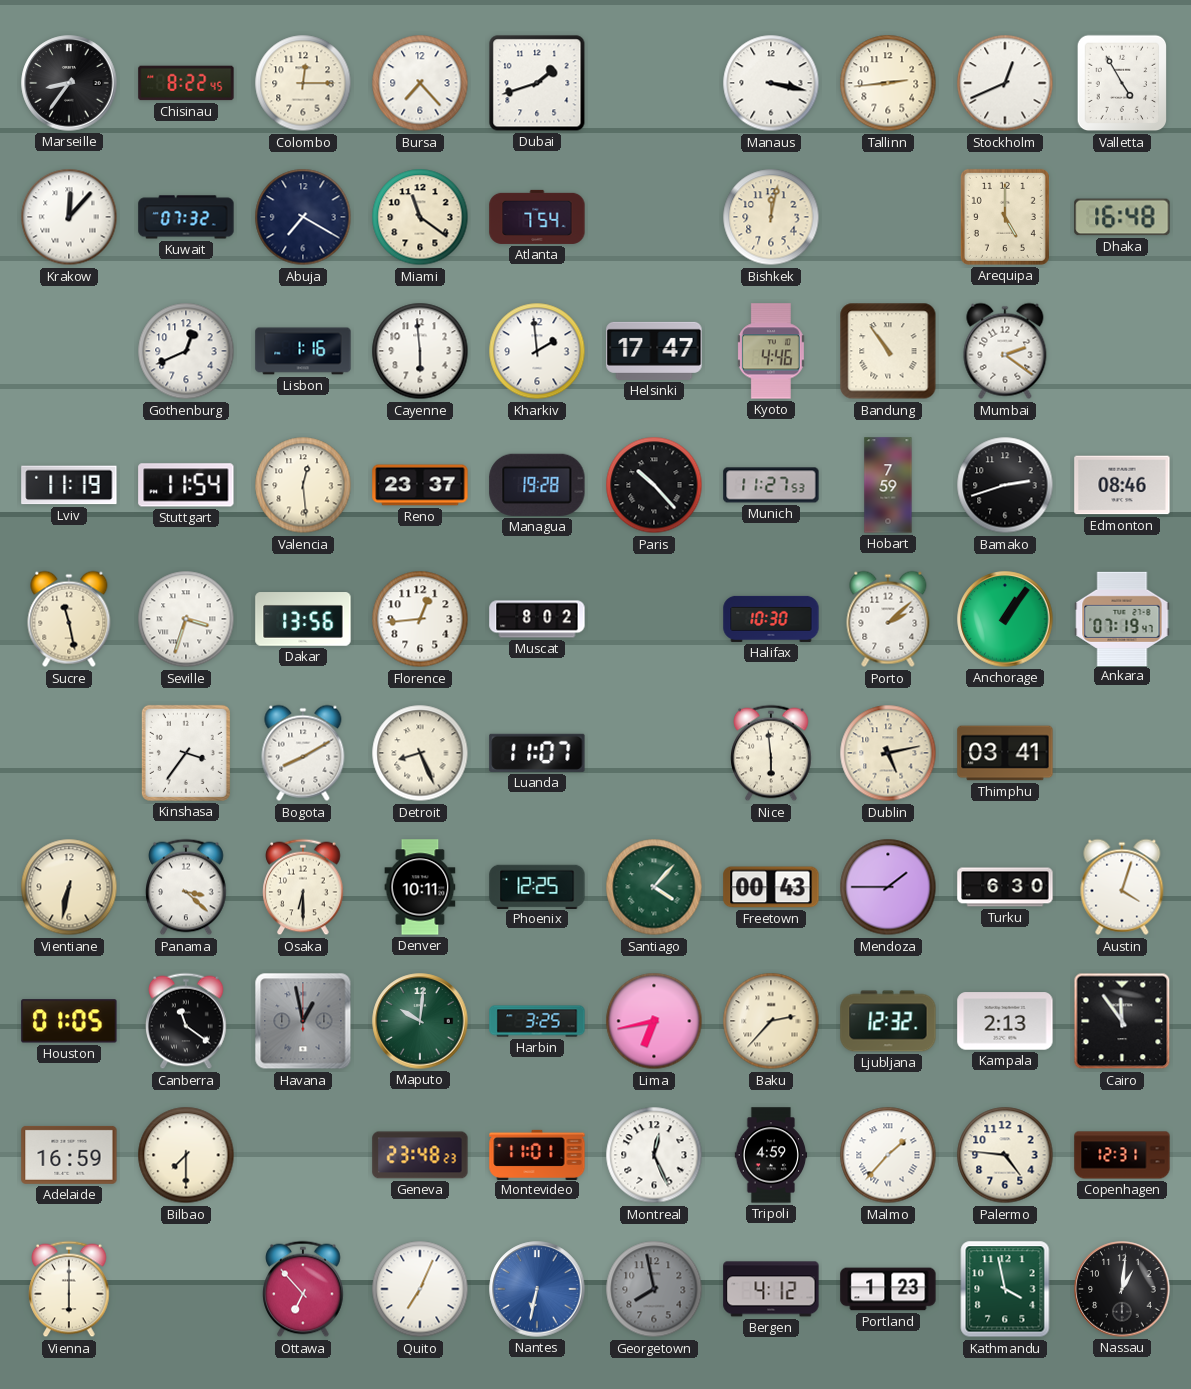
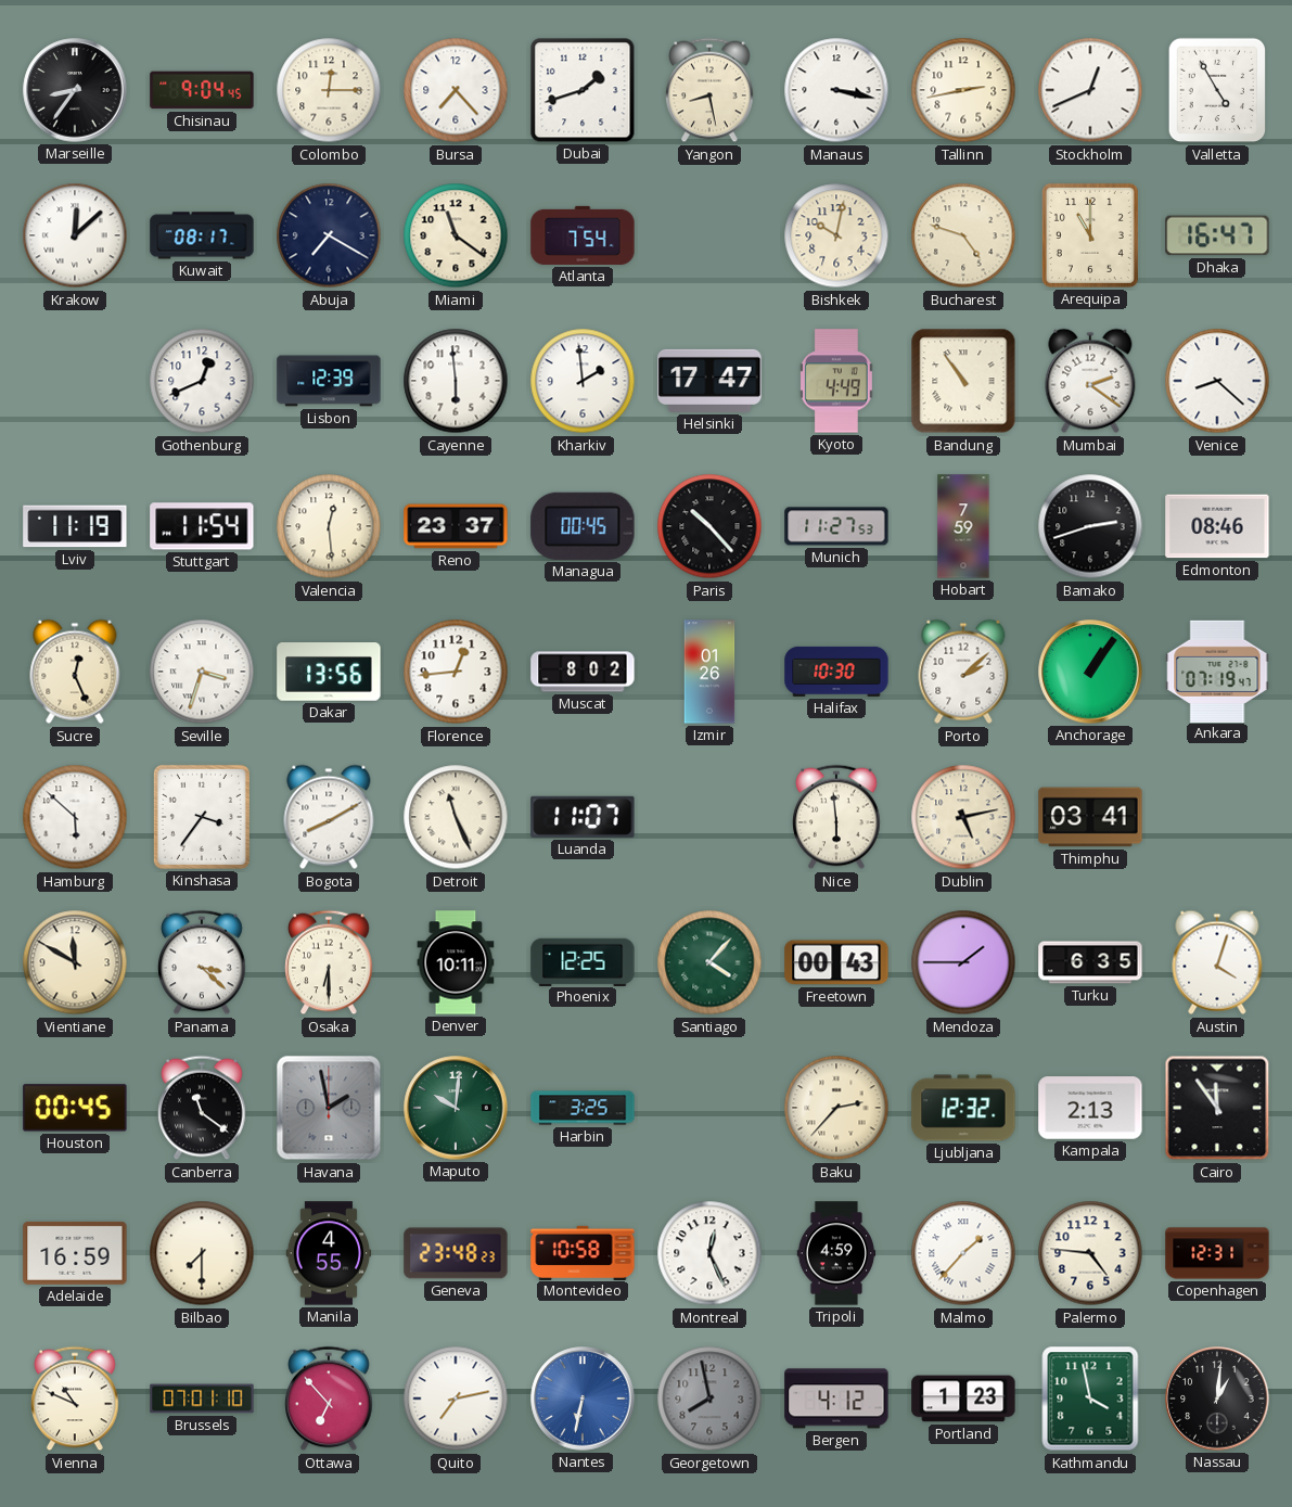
Chisinau: 8:22 -> 9:04 (202, 90)
Yangon: none -> 8:28 (709, 90)
Tallinn: 2:44 -> 2:43 (963, 90)
Krakow: 12:07 -> 12:08 (75, 235)
Kuwait: 07:32 -> 08:17 (202, 235)
Bishkek: 12:02 -> 10:02 (836, 235)
Bucharest: none -> 4:48 (963, 235)
Arequipa: 5:00 -> 11:00 (1090, 235)
Dhaka: 16:48 -> 16:47 (1217, 235)
Lisbon: 1:16 -> 12:39 (329, 381)
Kyoto: 4:46 -> 4:49 (836, 381)
Venice: none -> 8:22 (1217, 381)
Managua: 19:28 -> 00:45 (583, 526)
Sucre: 11:28 -> 12:26 (75, 672)
Izmir: none -> 01:26 (709, 672)
Hamburg: none -> 5:52 (75, 817)
Detroit: 8:26 -> 11:26 (456, 817)
Vientiane: 6:32 -> 11:50 (75, 962)
Turku: 6:30 -> 6:35 (1090, 962)
Houston: 01:05 -> 00:45 (75, 1108)
Havana: 12:58 -> 1:58 (329, 1108)
Lima: 6:43 -> none (654, 1021)
Manila: none -> 4:55 (329, 1253)
Montevideo: 11:01 -> 10:58 (583, 1252)
Vienna: 6:00 -> 10:49 (75, 1399)
Brussels: none -> 07:01 (202, 1399)
Quito: 7:04 -> 7:13 (456, 1399)
